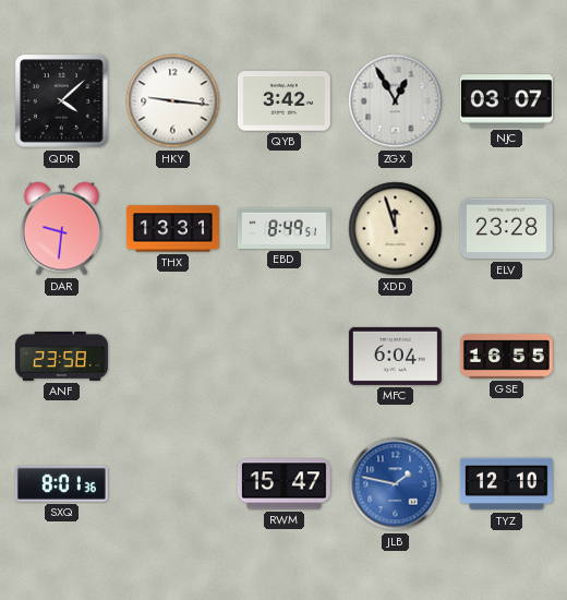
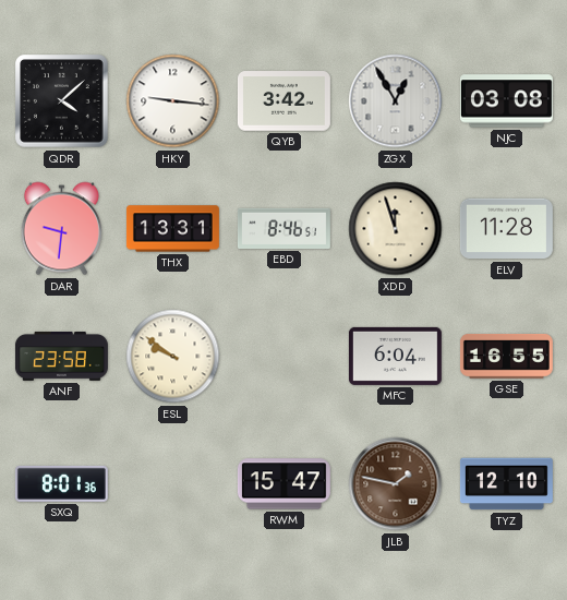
NJC: 03:07 -> 03:08 (506, 101)
EBD: 8:49 -> 8:46 (283, 228)
ELV: 23:28 -> 11:28 (506, 229)
ESL: none -> 9:51 (173, 357)
JLB dial: blue -> brown (396, 484)
